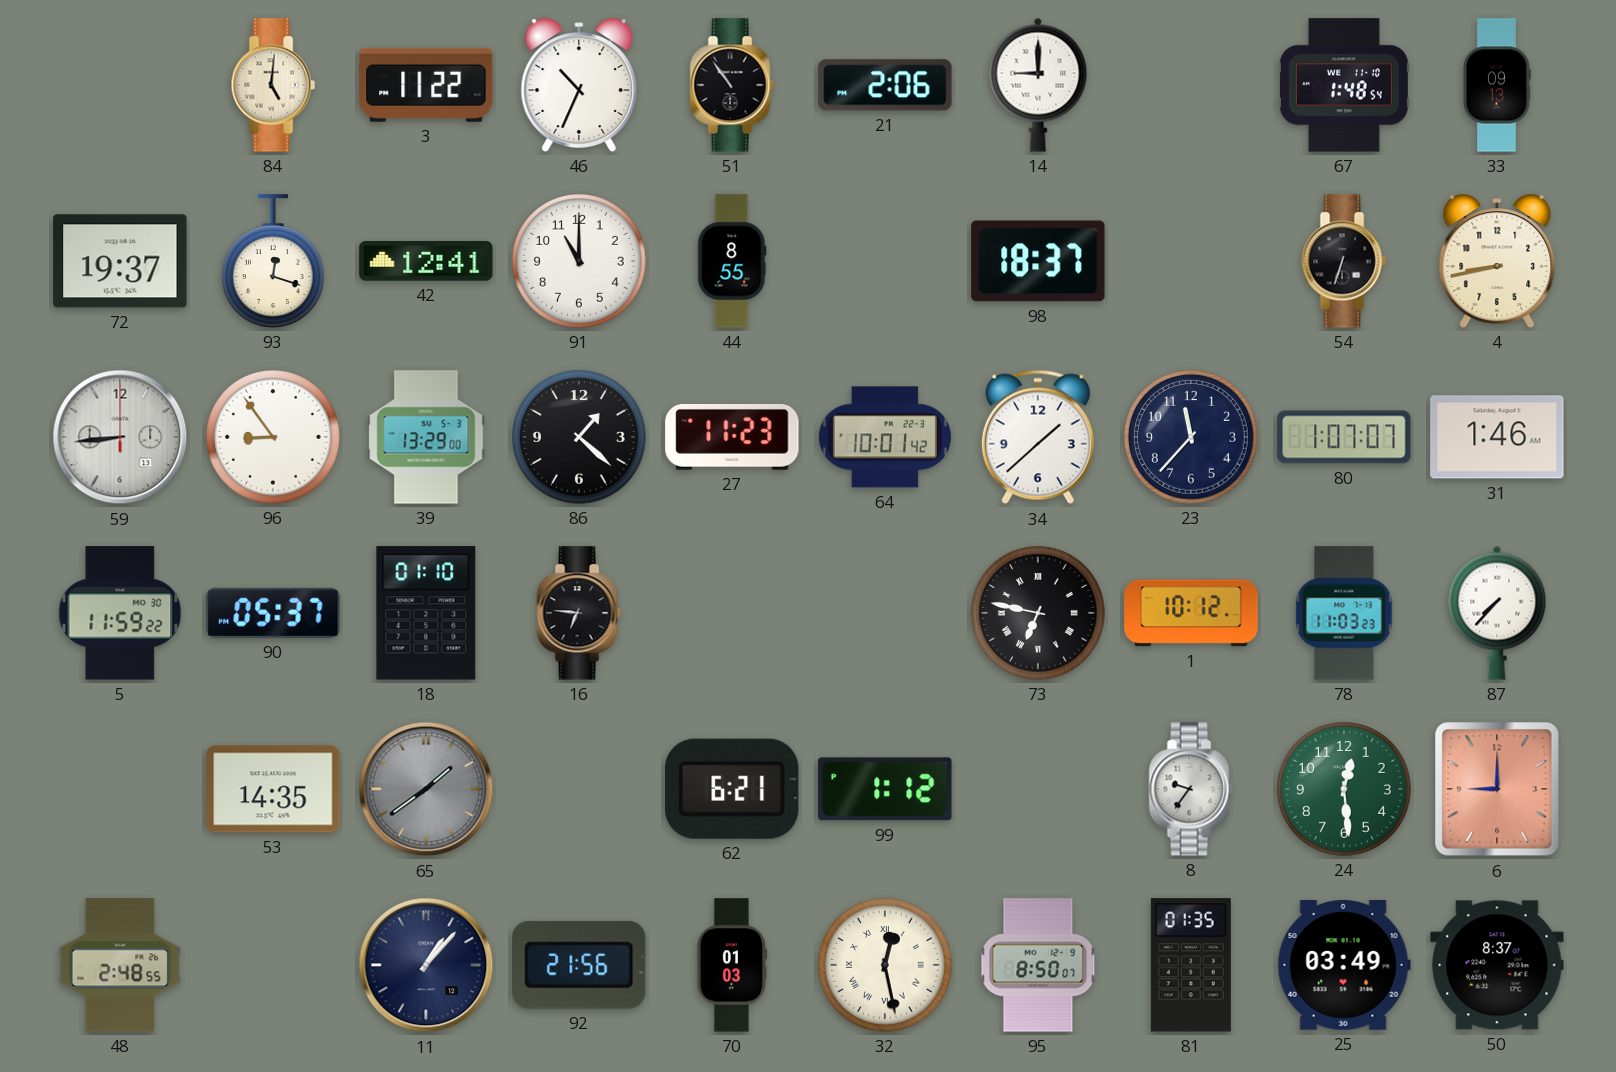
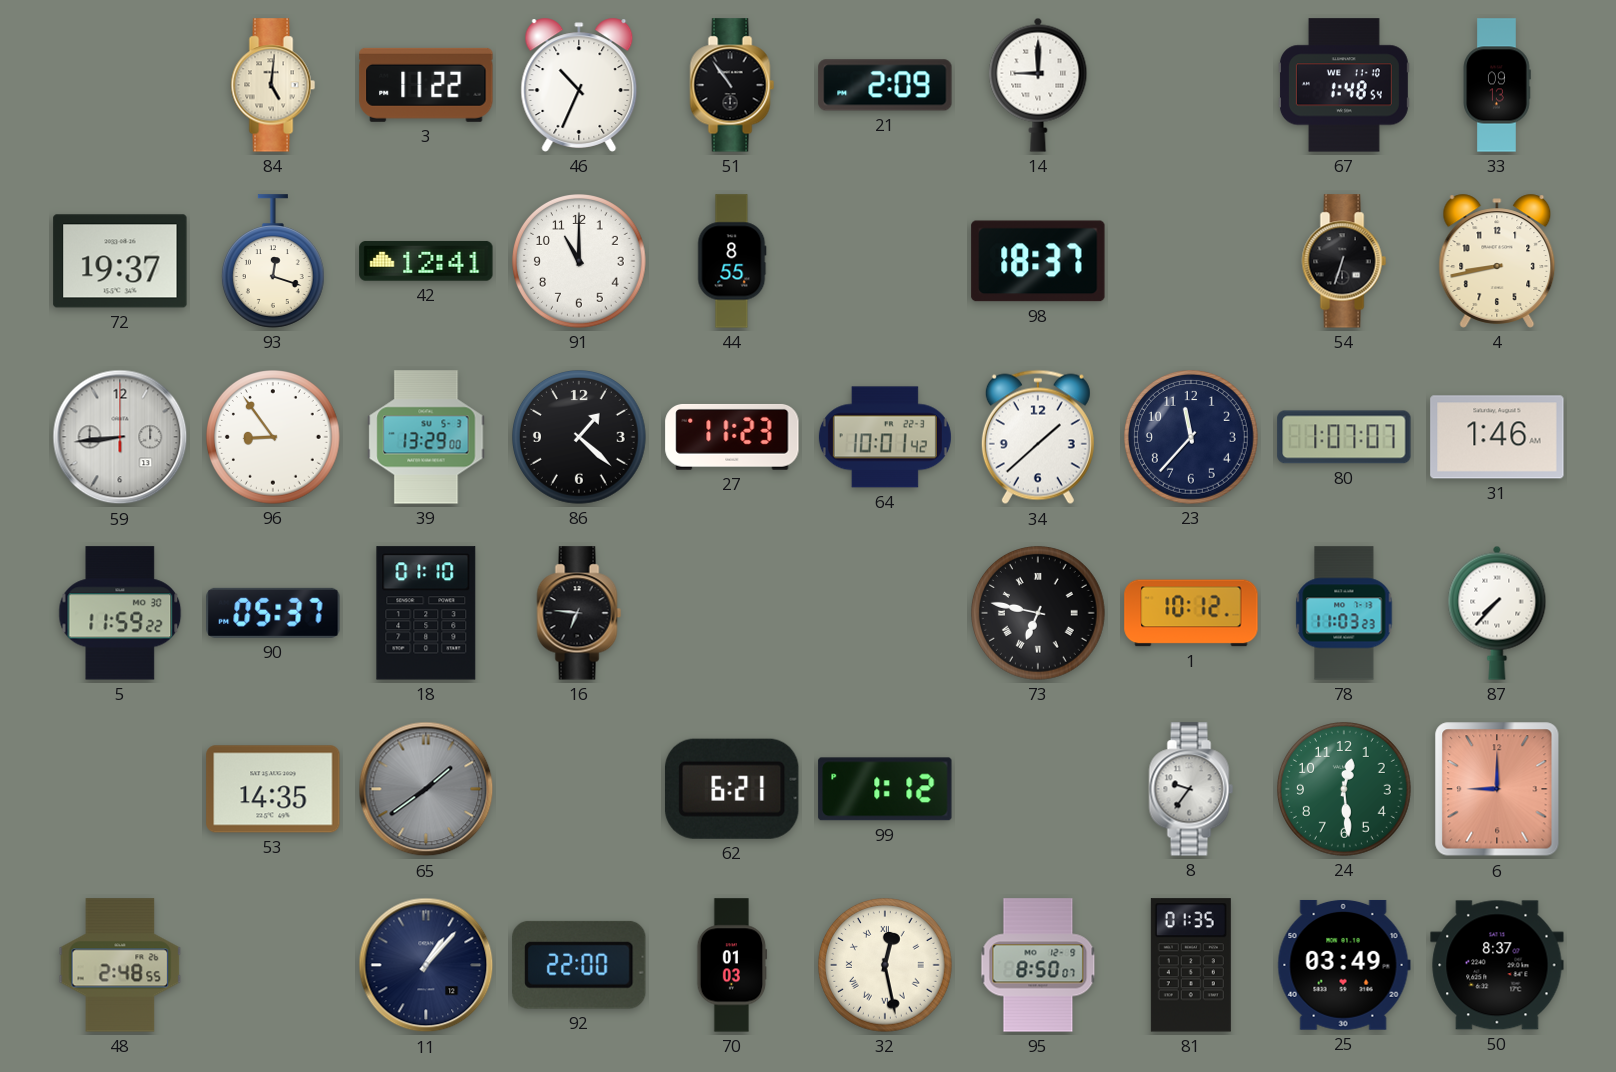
21: 2:06 -> 2:09 (885, 85)
92: 21:56 -> 22:00 (579, 965)
